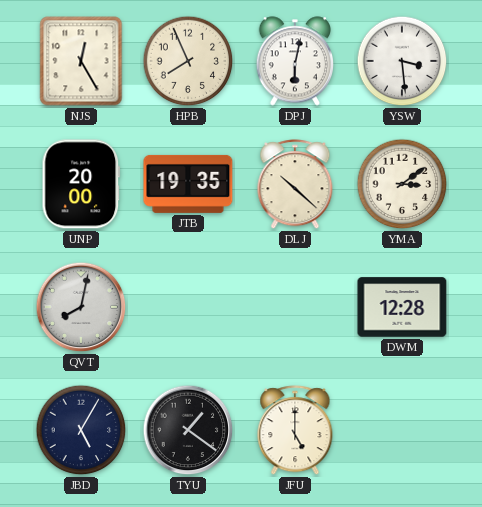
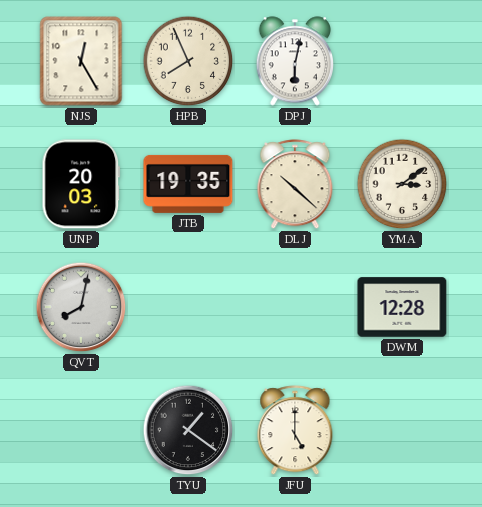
YSW: 3:29 -> none (402, 61)
UNP: 20:00 -> 20:03 (81, 184)
JBD: 5:05 -> none (81, 430)
